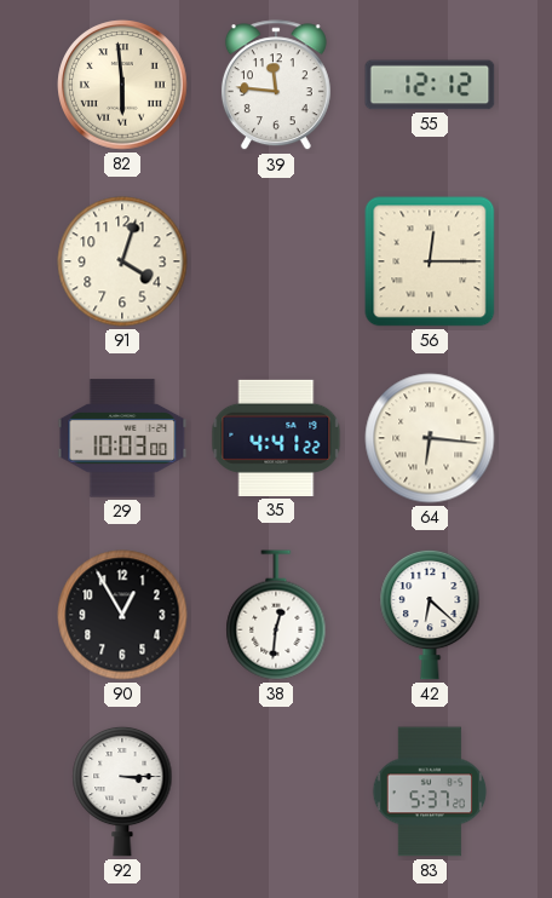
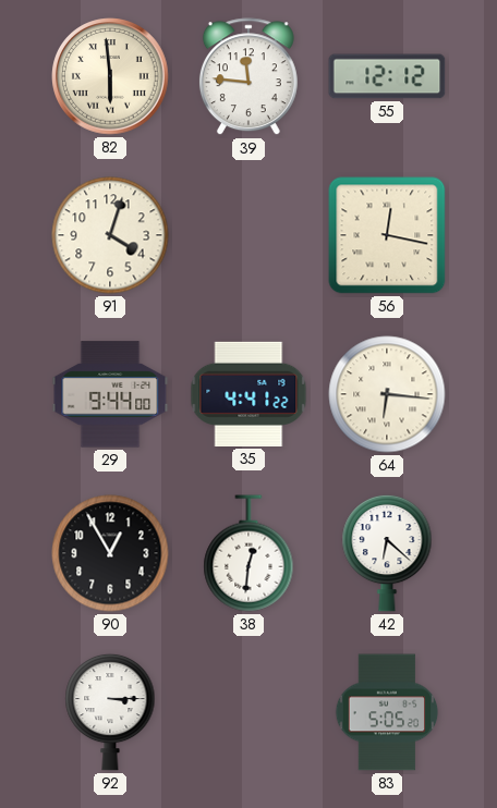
56: 12:15 -> 12:17 (387, 235)
29: 10:03 -> 9:44 (110, 394)
83: 5:37 -> 5:05 (387, 712)
